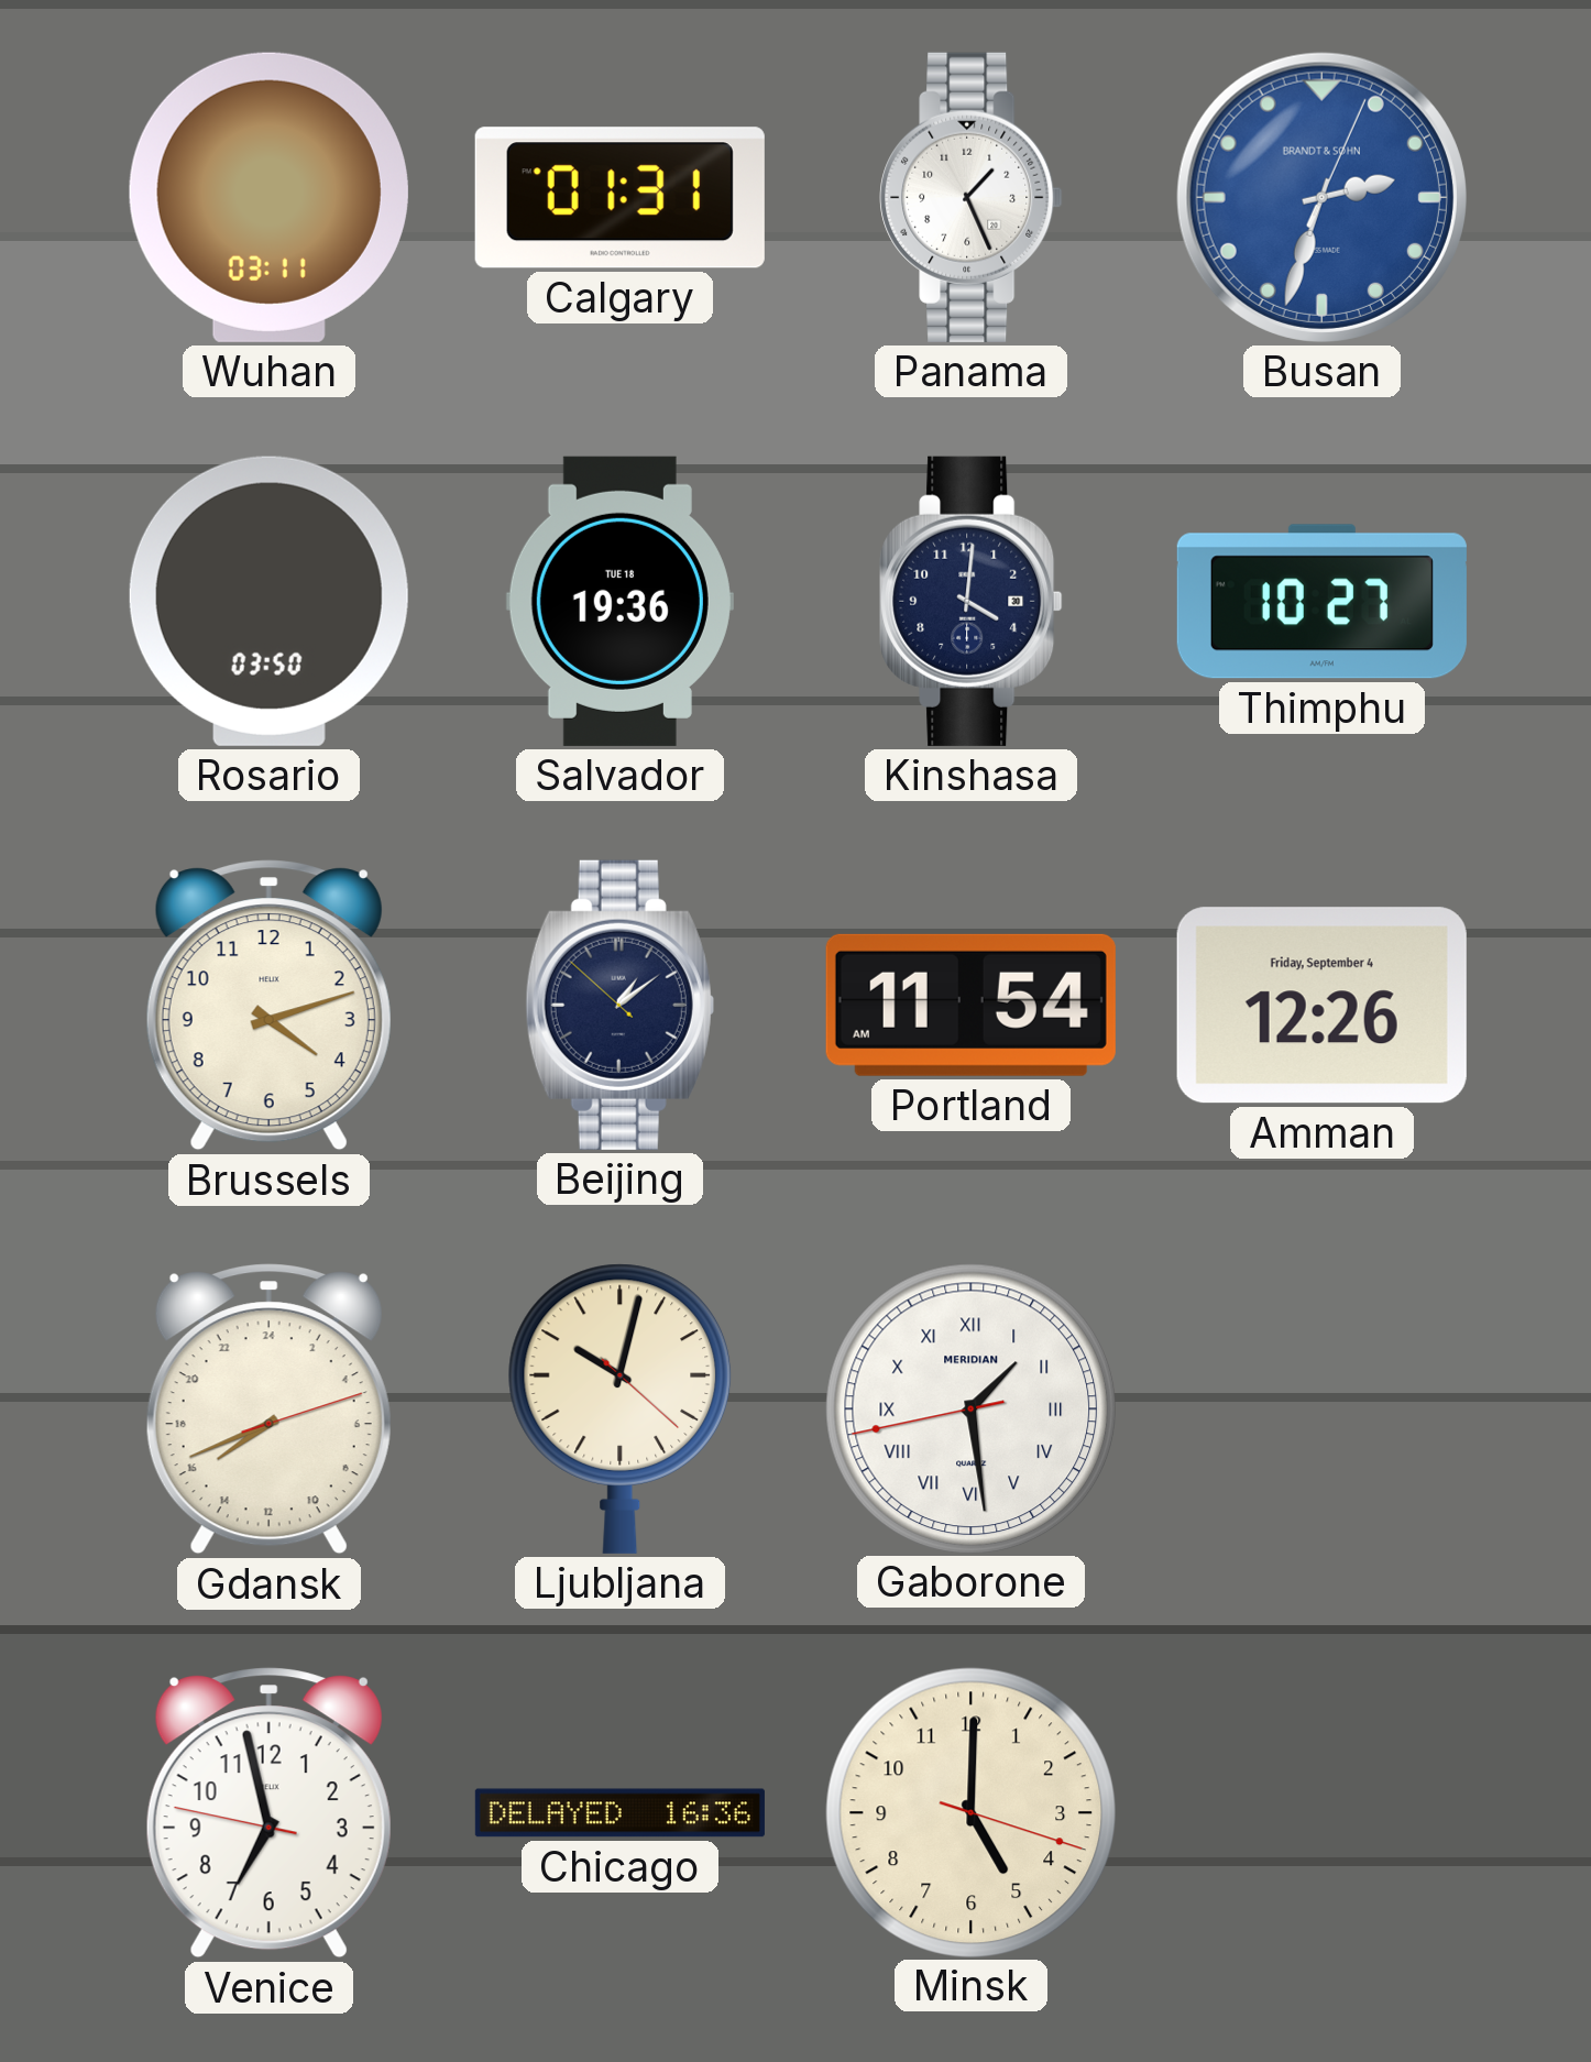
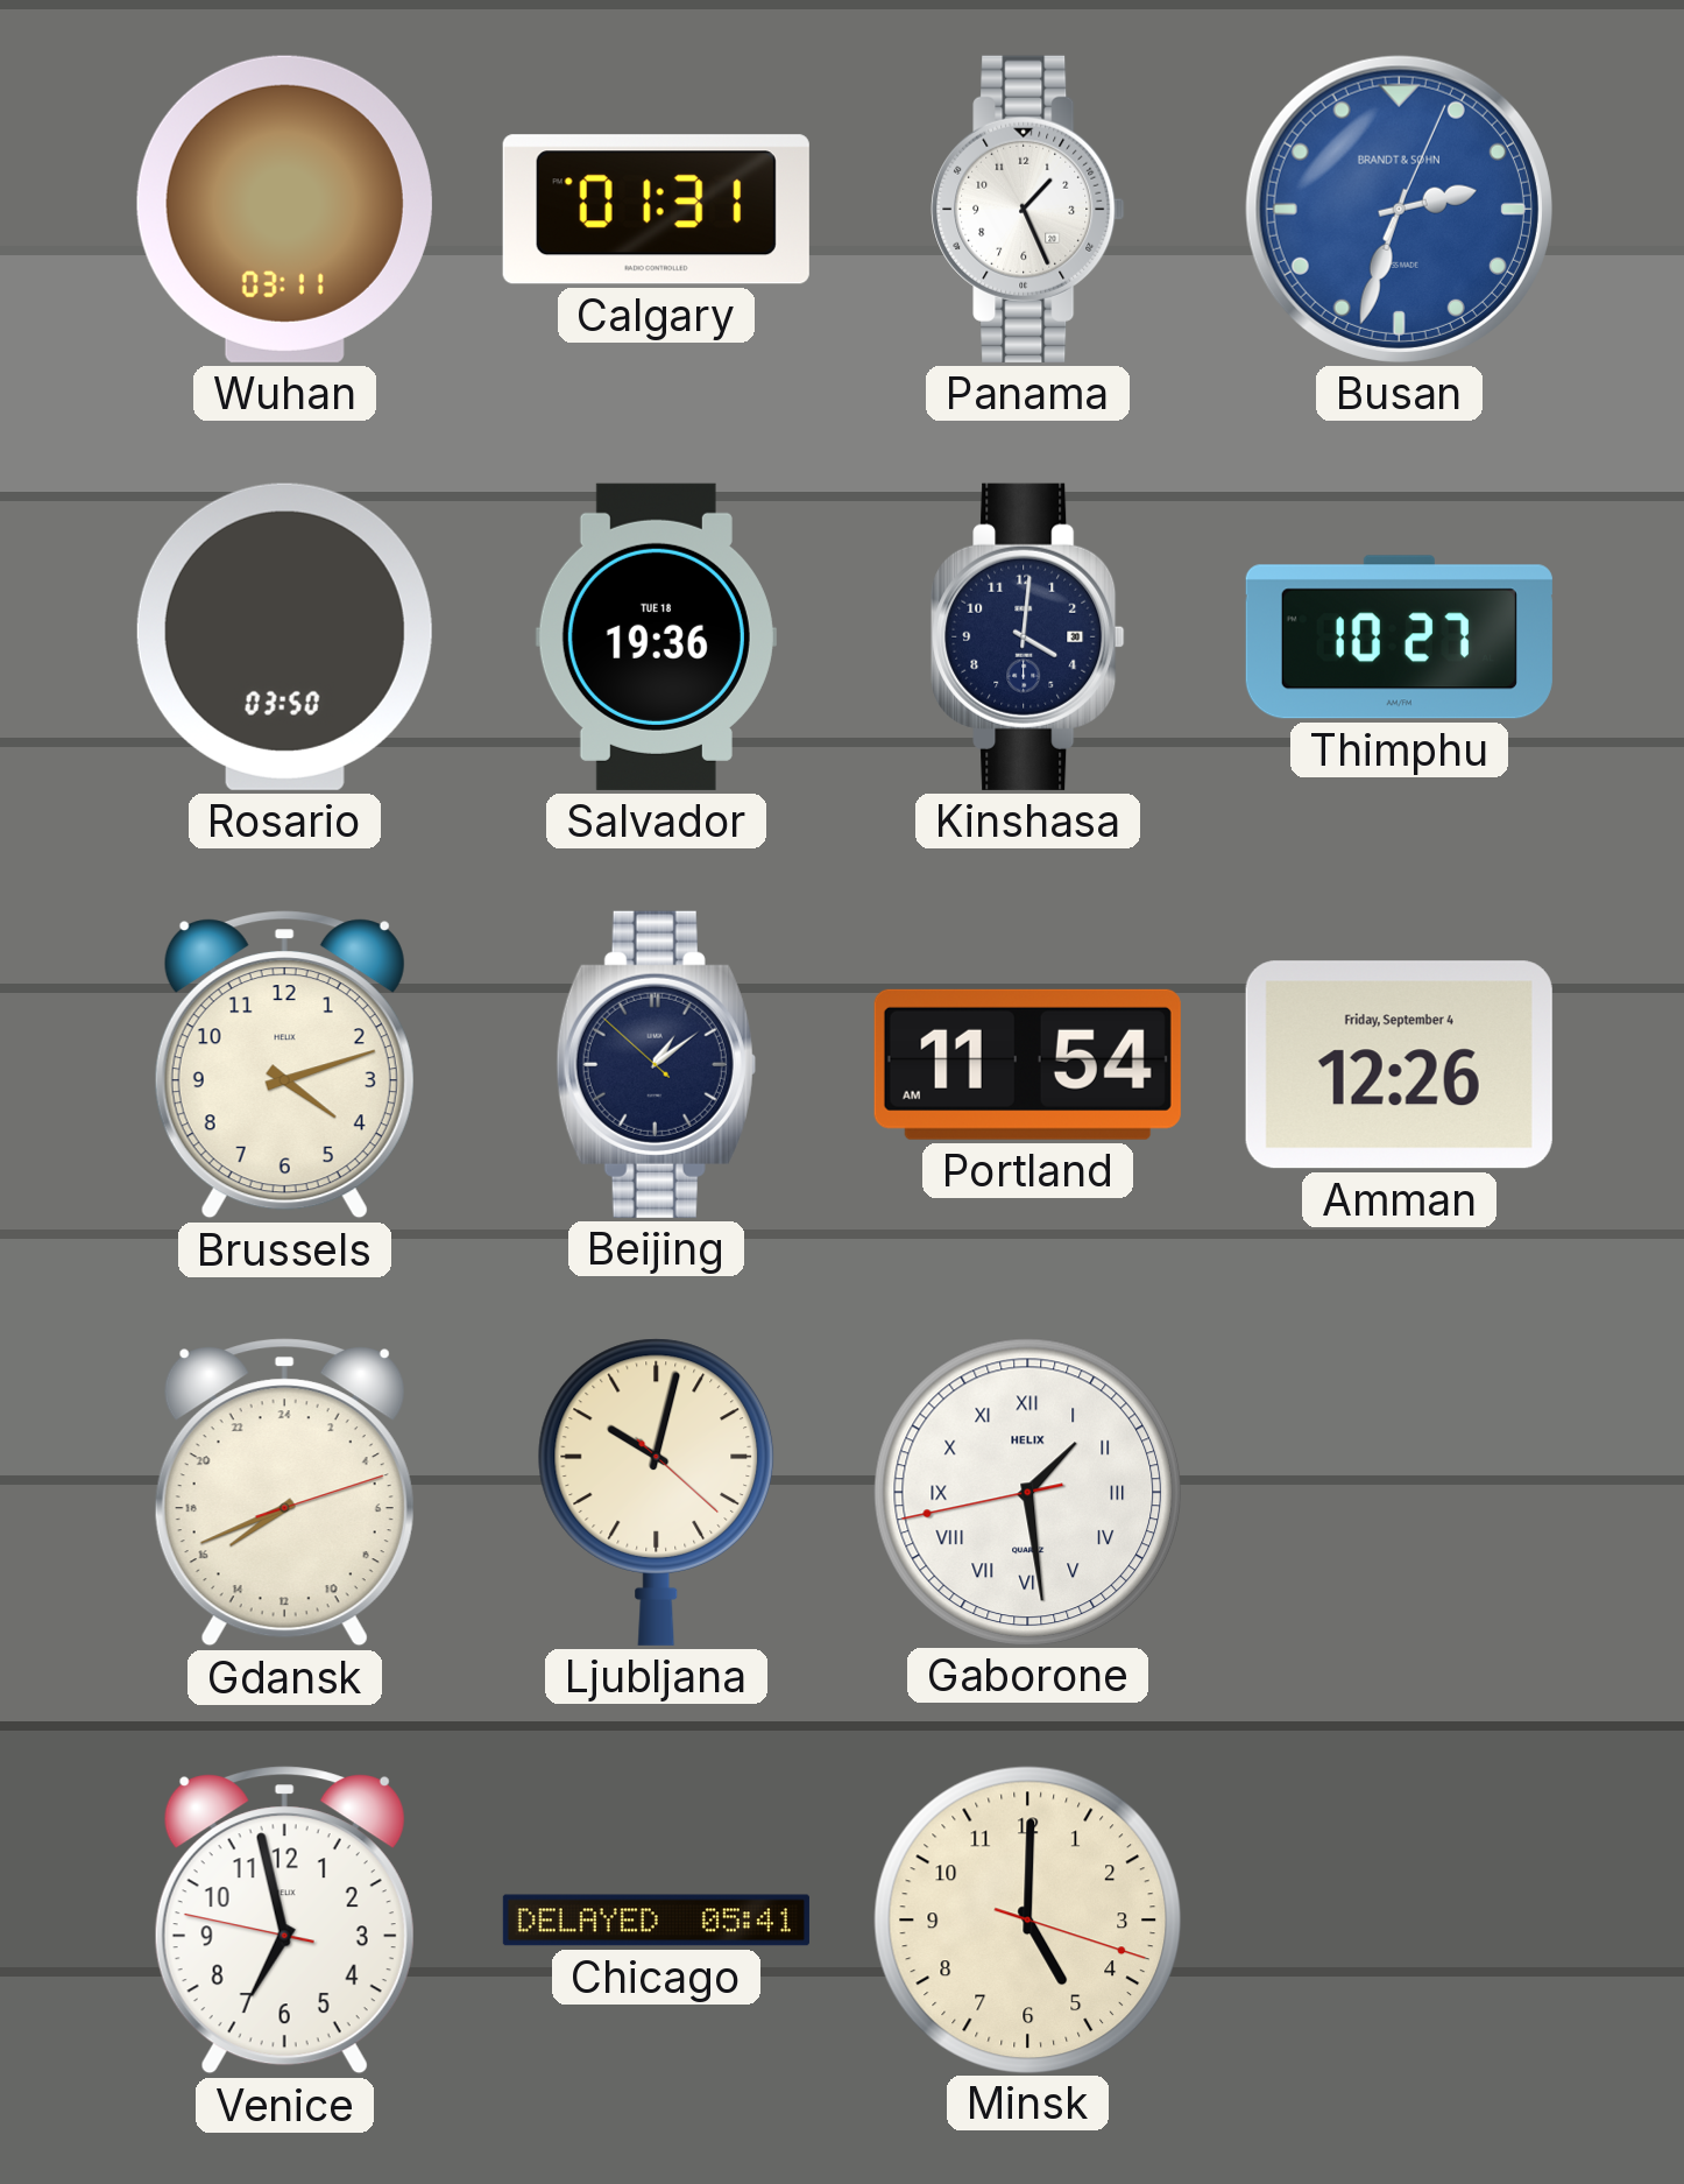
Gaborone brand: MERIDIAN -> HELIX (1027, 1492)
Chicago: 16:36 -> 05:41 (656, 1921)
